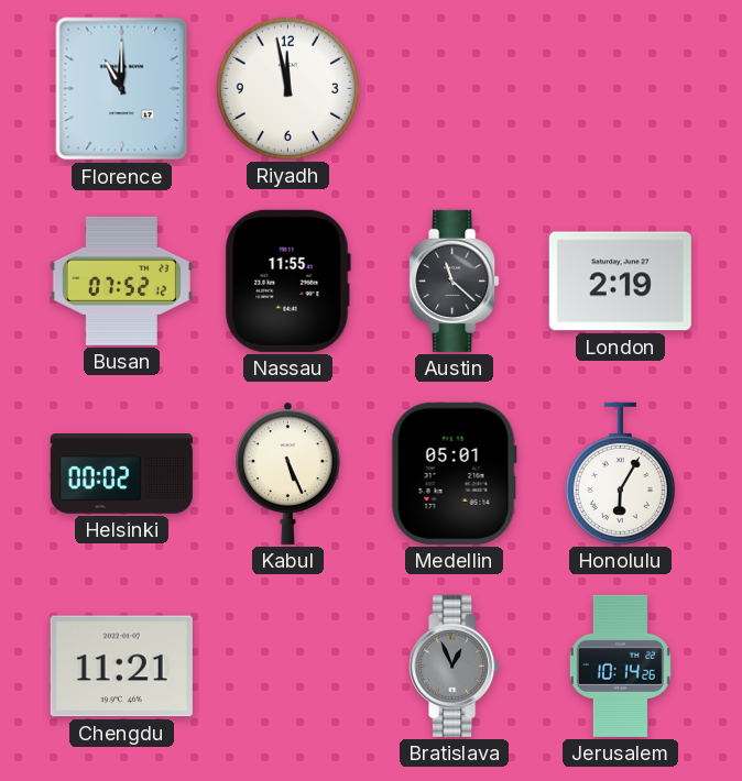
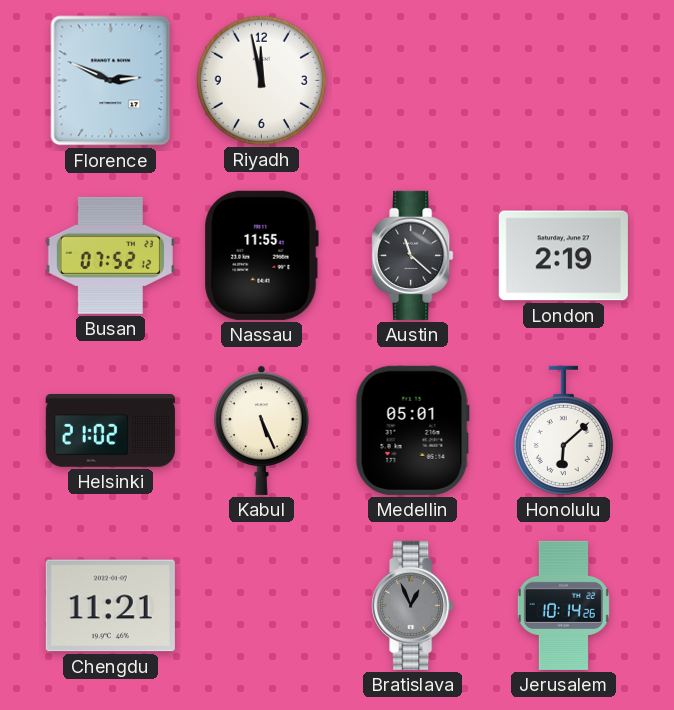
Florence: 11:00 -> 2:49 (111, 81)
Helsinki: 00:02 -> 21:02 (110, 431)
Honolulu: 6:05 -> 6:08 (563, 430)
